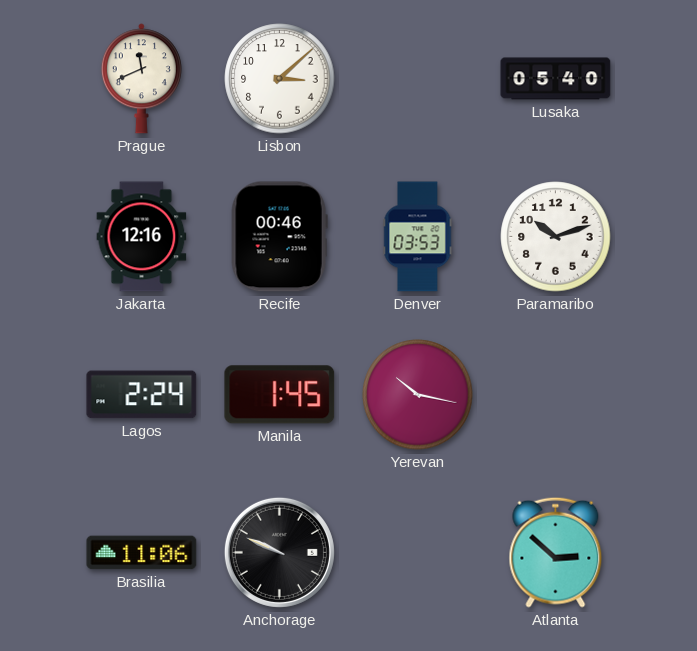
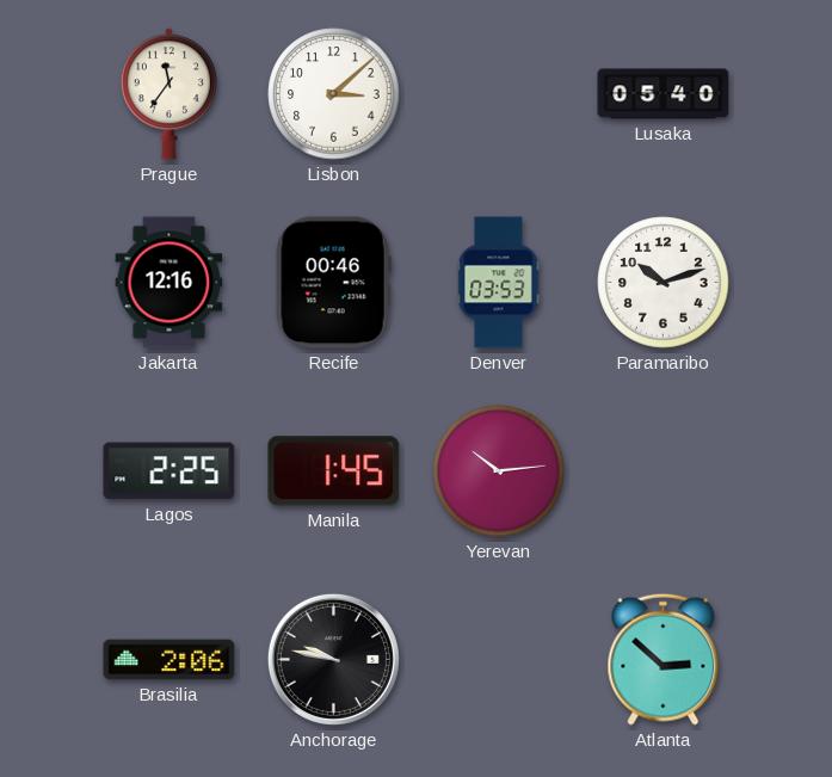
Prague: 11:41 -> 11:36 (168, 94)
Lagos: 2:24 -> 2:25 (170, 471)
Yerevan: 10:17 -> 10:14 (499, 471)
Brasilia: 11:06 -> 2:06 (170, 660)
Anchorage: 9:49 -> 9:47 (333, 659)
